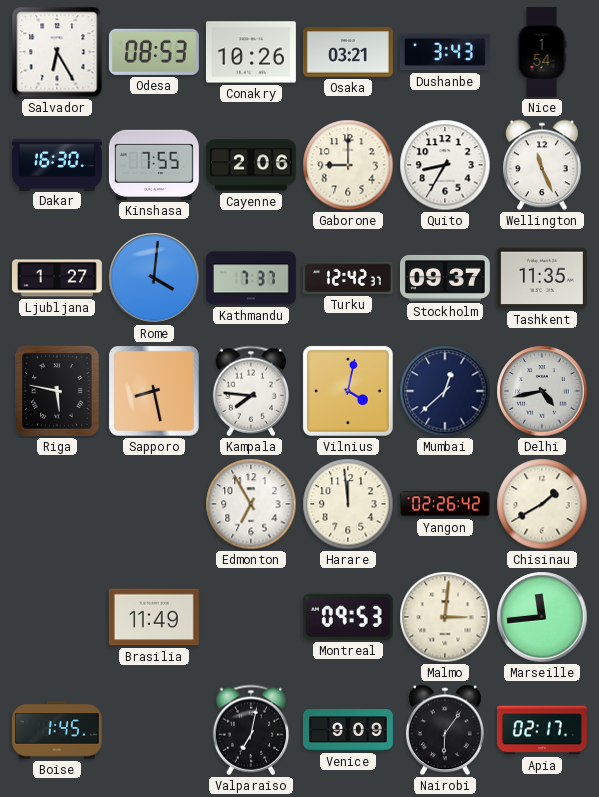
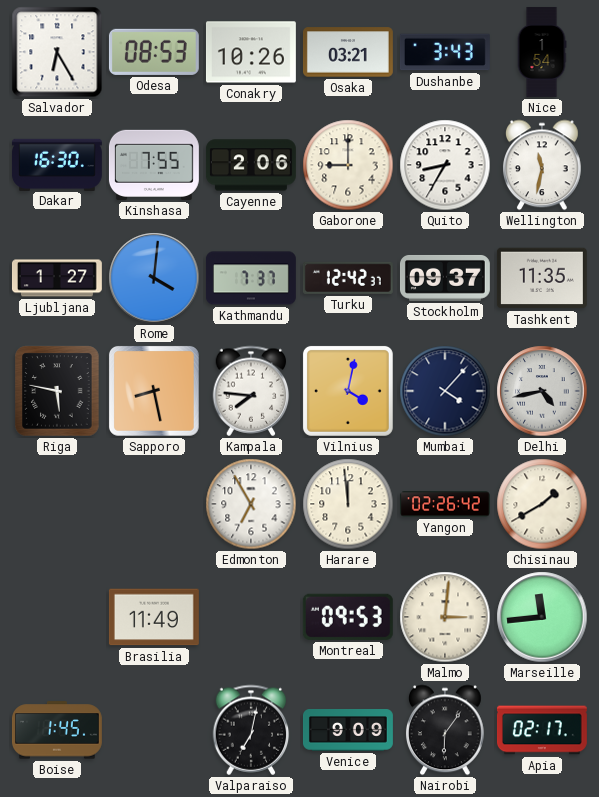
Wellington: 11:26 -> 11:32 (542, 165)
Mumbai: 12:38 -> 4:07 (445, 391)
